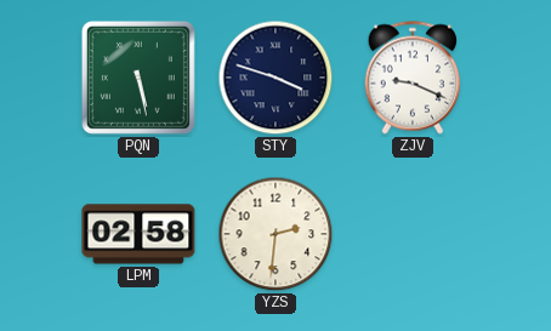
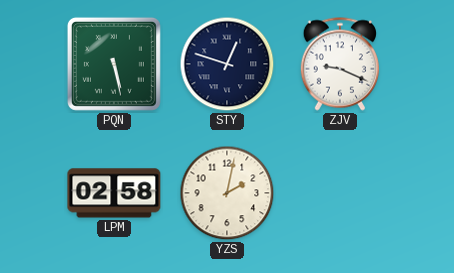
STY: 3:48 -> 12:48 (227, 64)
YZS: 2:31 -> 2:02 (227, 193)
